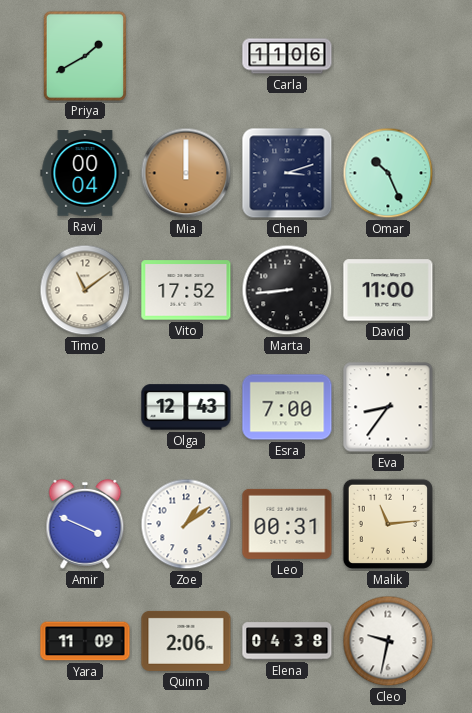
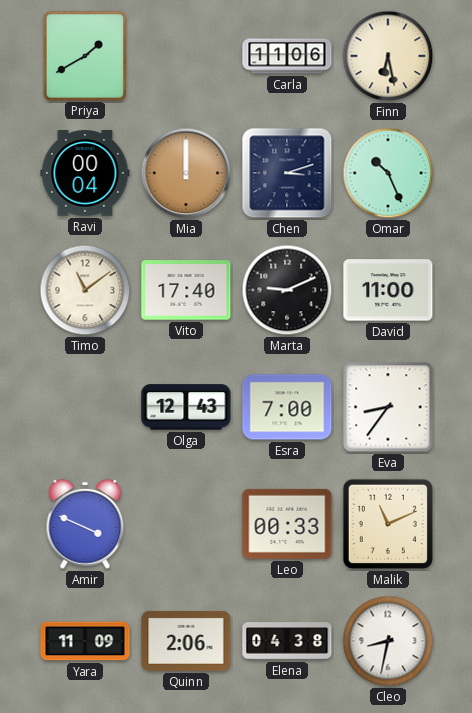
Finn: none -> 6:28 (388, 56)
Vito: 17:52 -> 17:40 (186, 290)
Marta: 8:44 -> 9:11 (287, 290)
Zoe: 1:09 -> none (186, 524)
Leo: 00:31 -> 00:33 (287, 524)
Malik: 11:14 -> 11:11 (388, 524)
Cleo: 9:32 -> 8:32 (388, 641)
